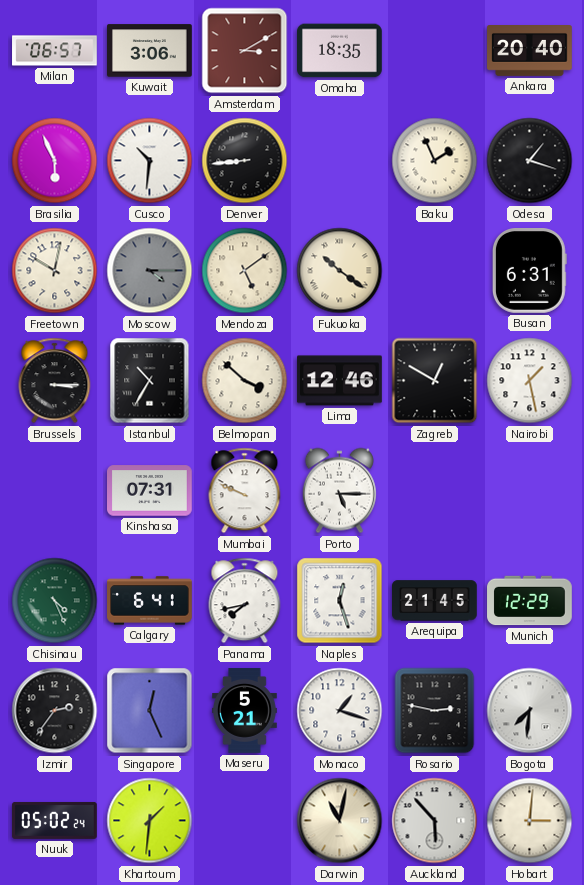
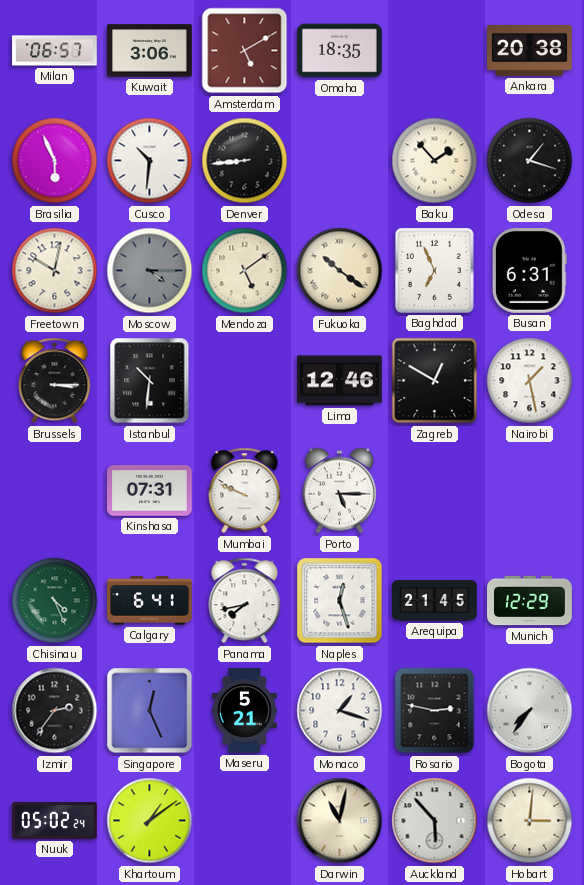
Amsterdam: 3:10 -> 5:10 (245, 51)
Ankara: 20:40 -> 20:38 (530, 51)
Baku: 1:56 -> 1:53 (435, 161)
Baghdad: none -> 6:56 (434, 270)
Istanbul: 10:35 -> 10:31 (150, 381)
Belmopan: 3:52 -> none (245, 381)
Bogota: 7:31 -> 7:36 (530, 711)
Khartoum: 1:31 -> 1:09 (150, 821)
